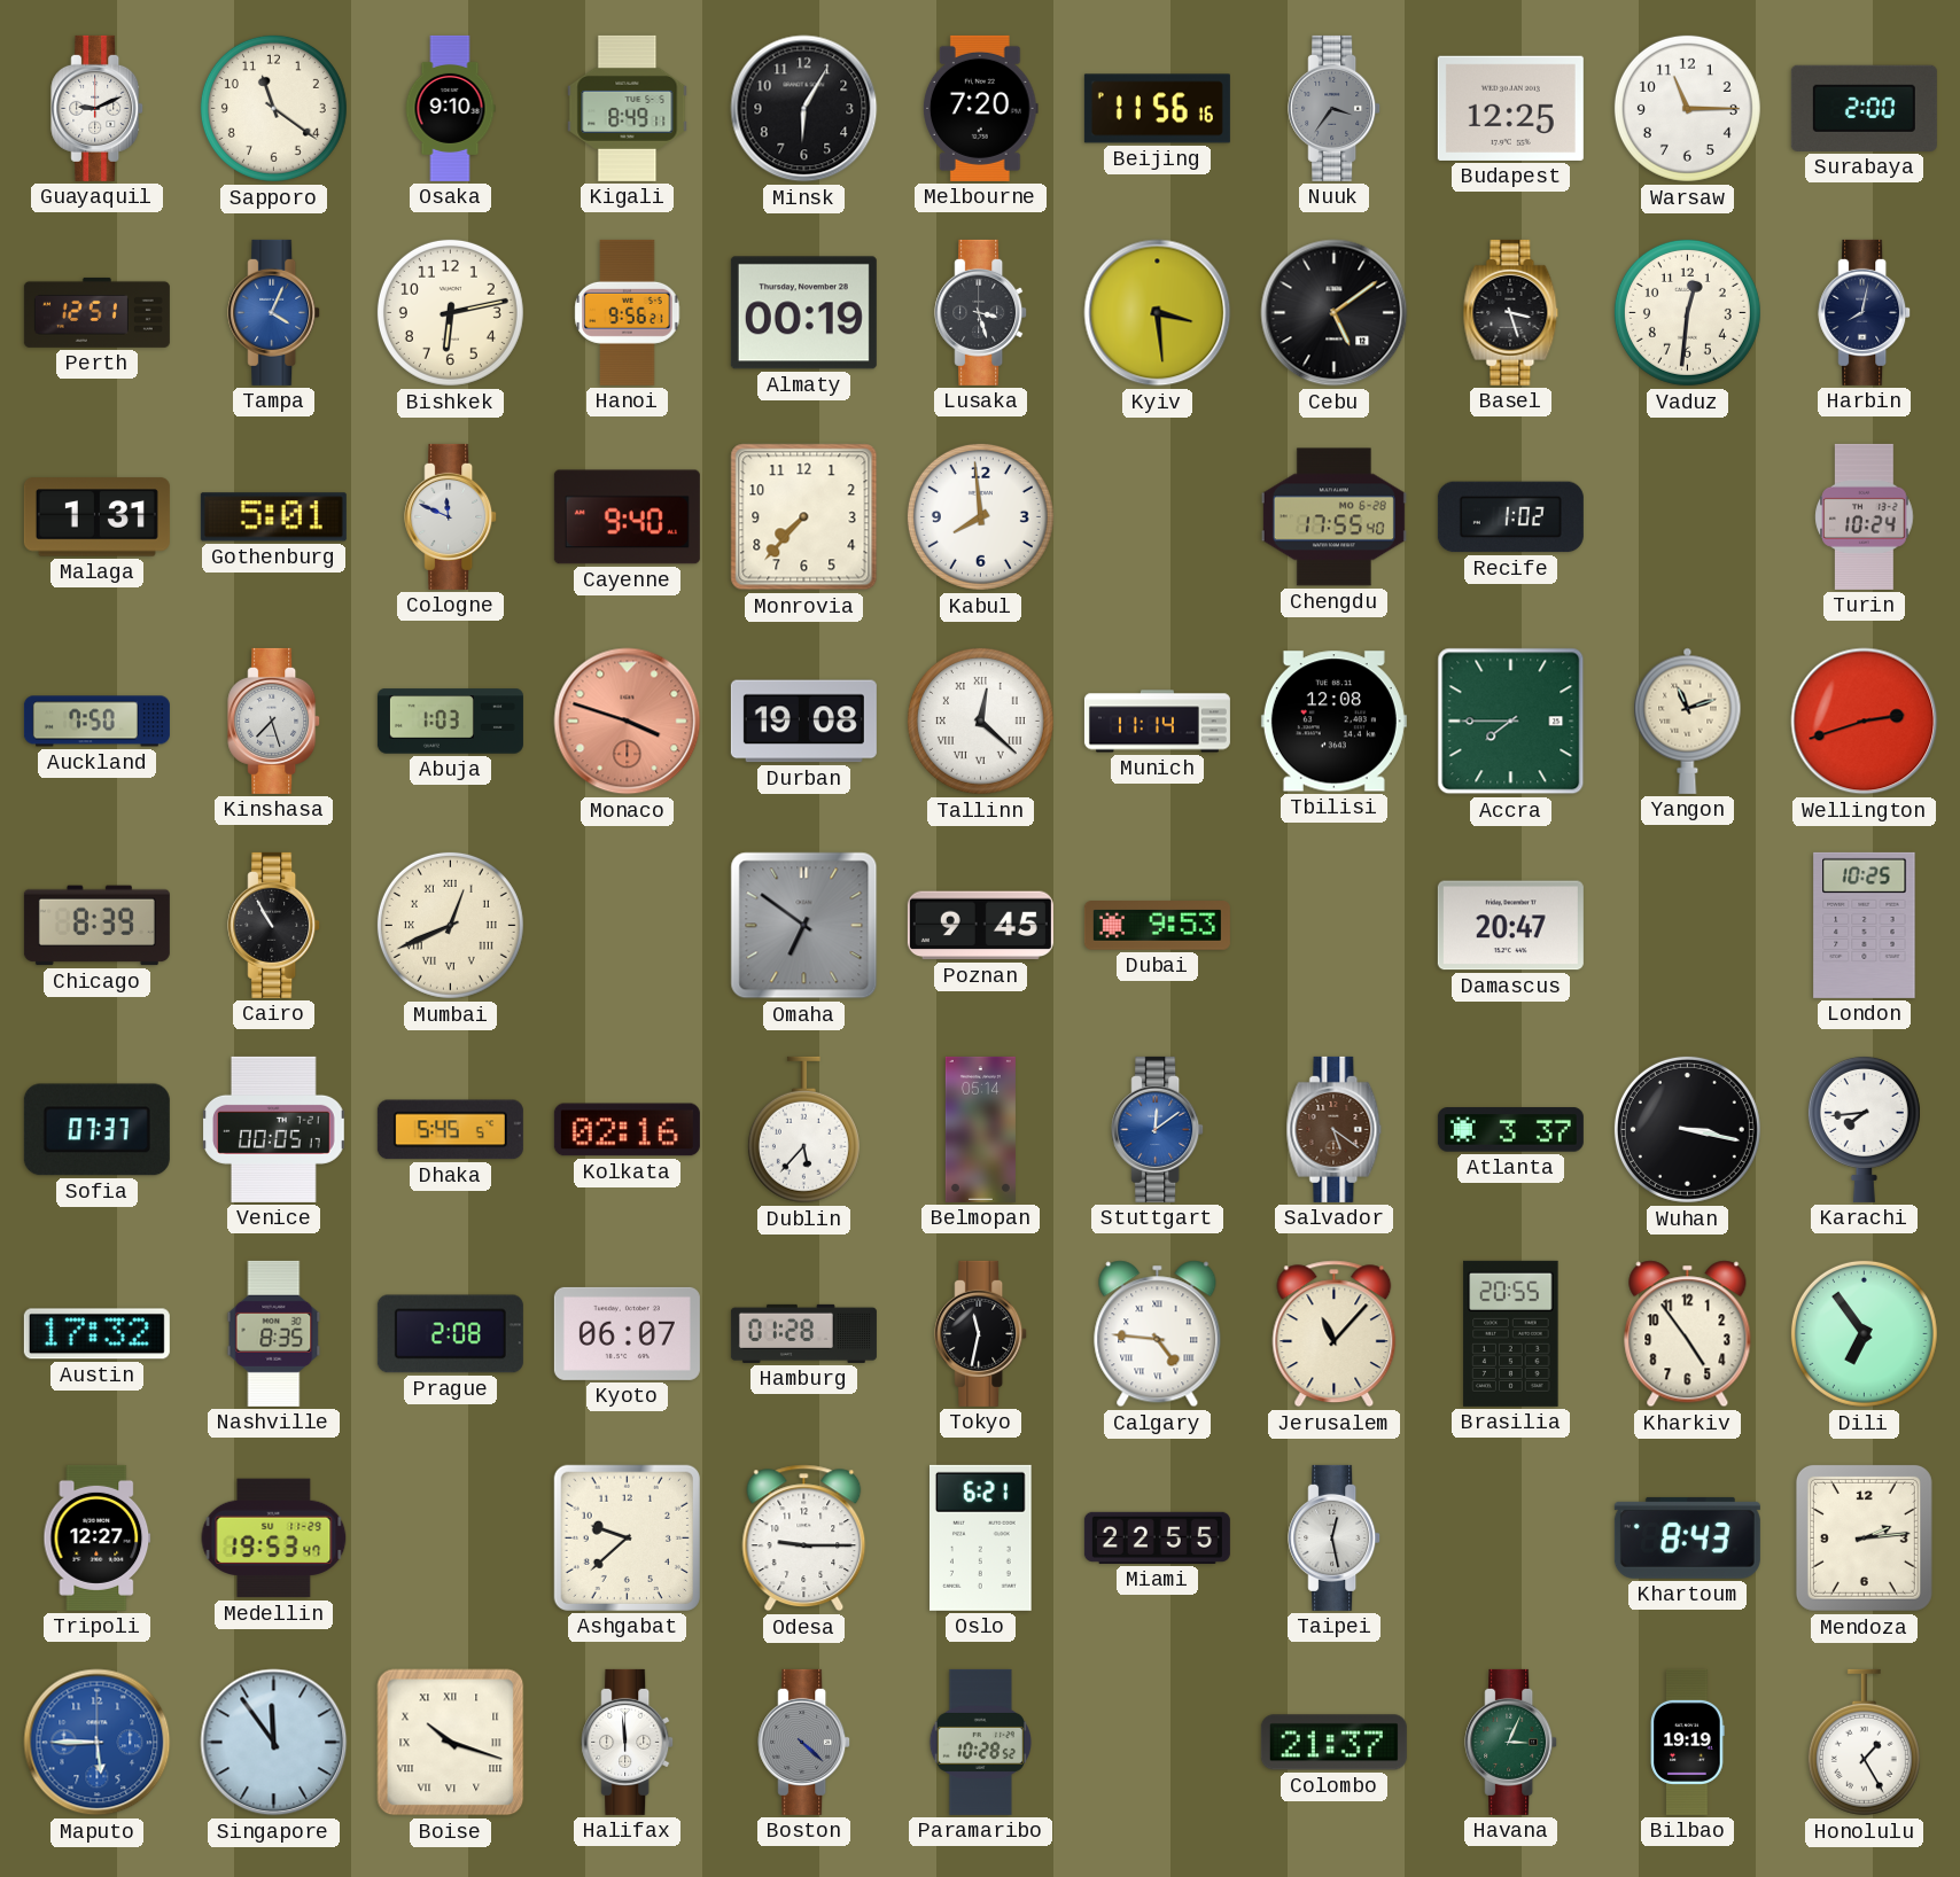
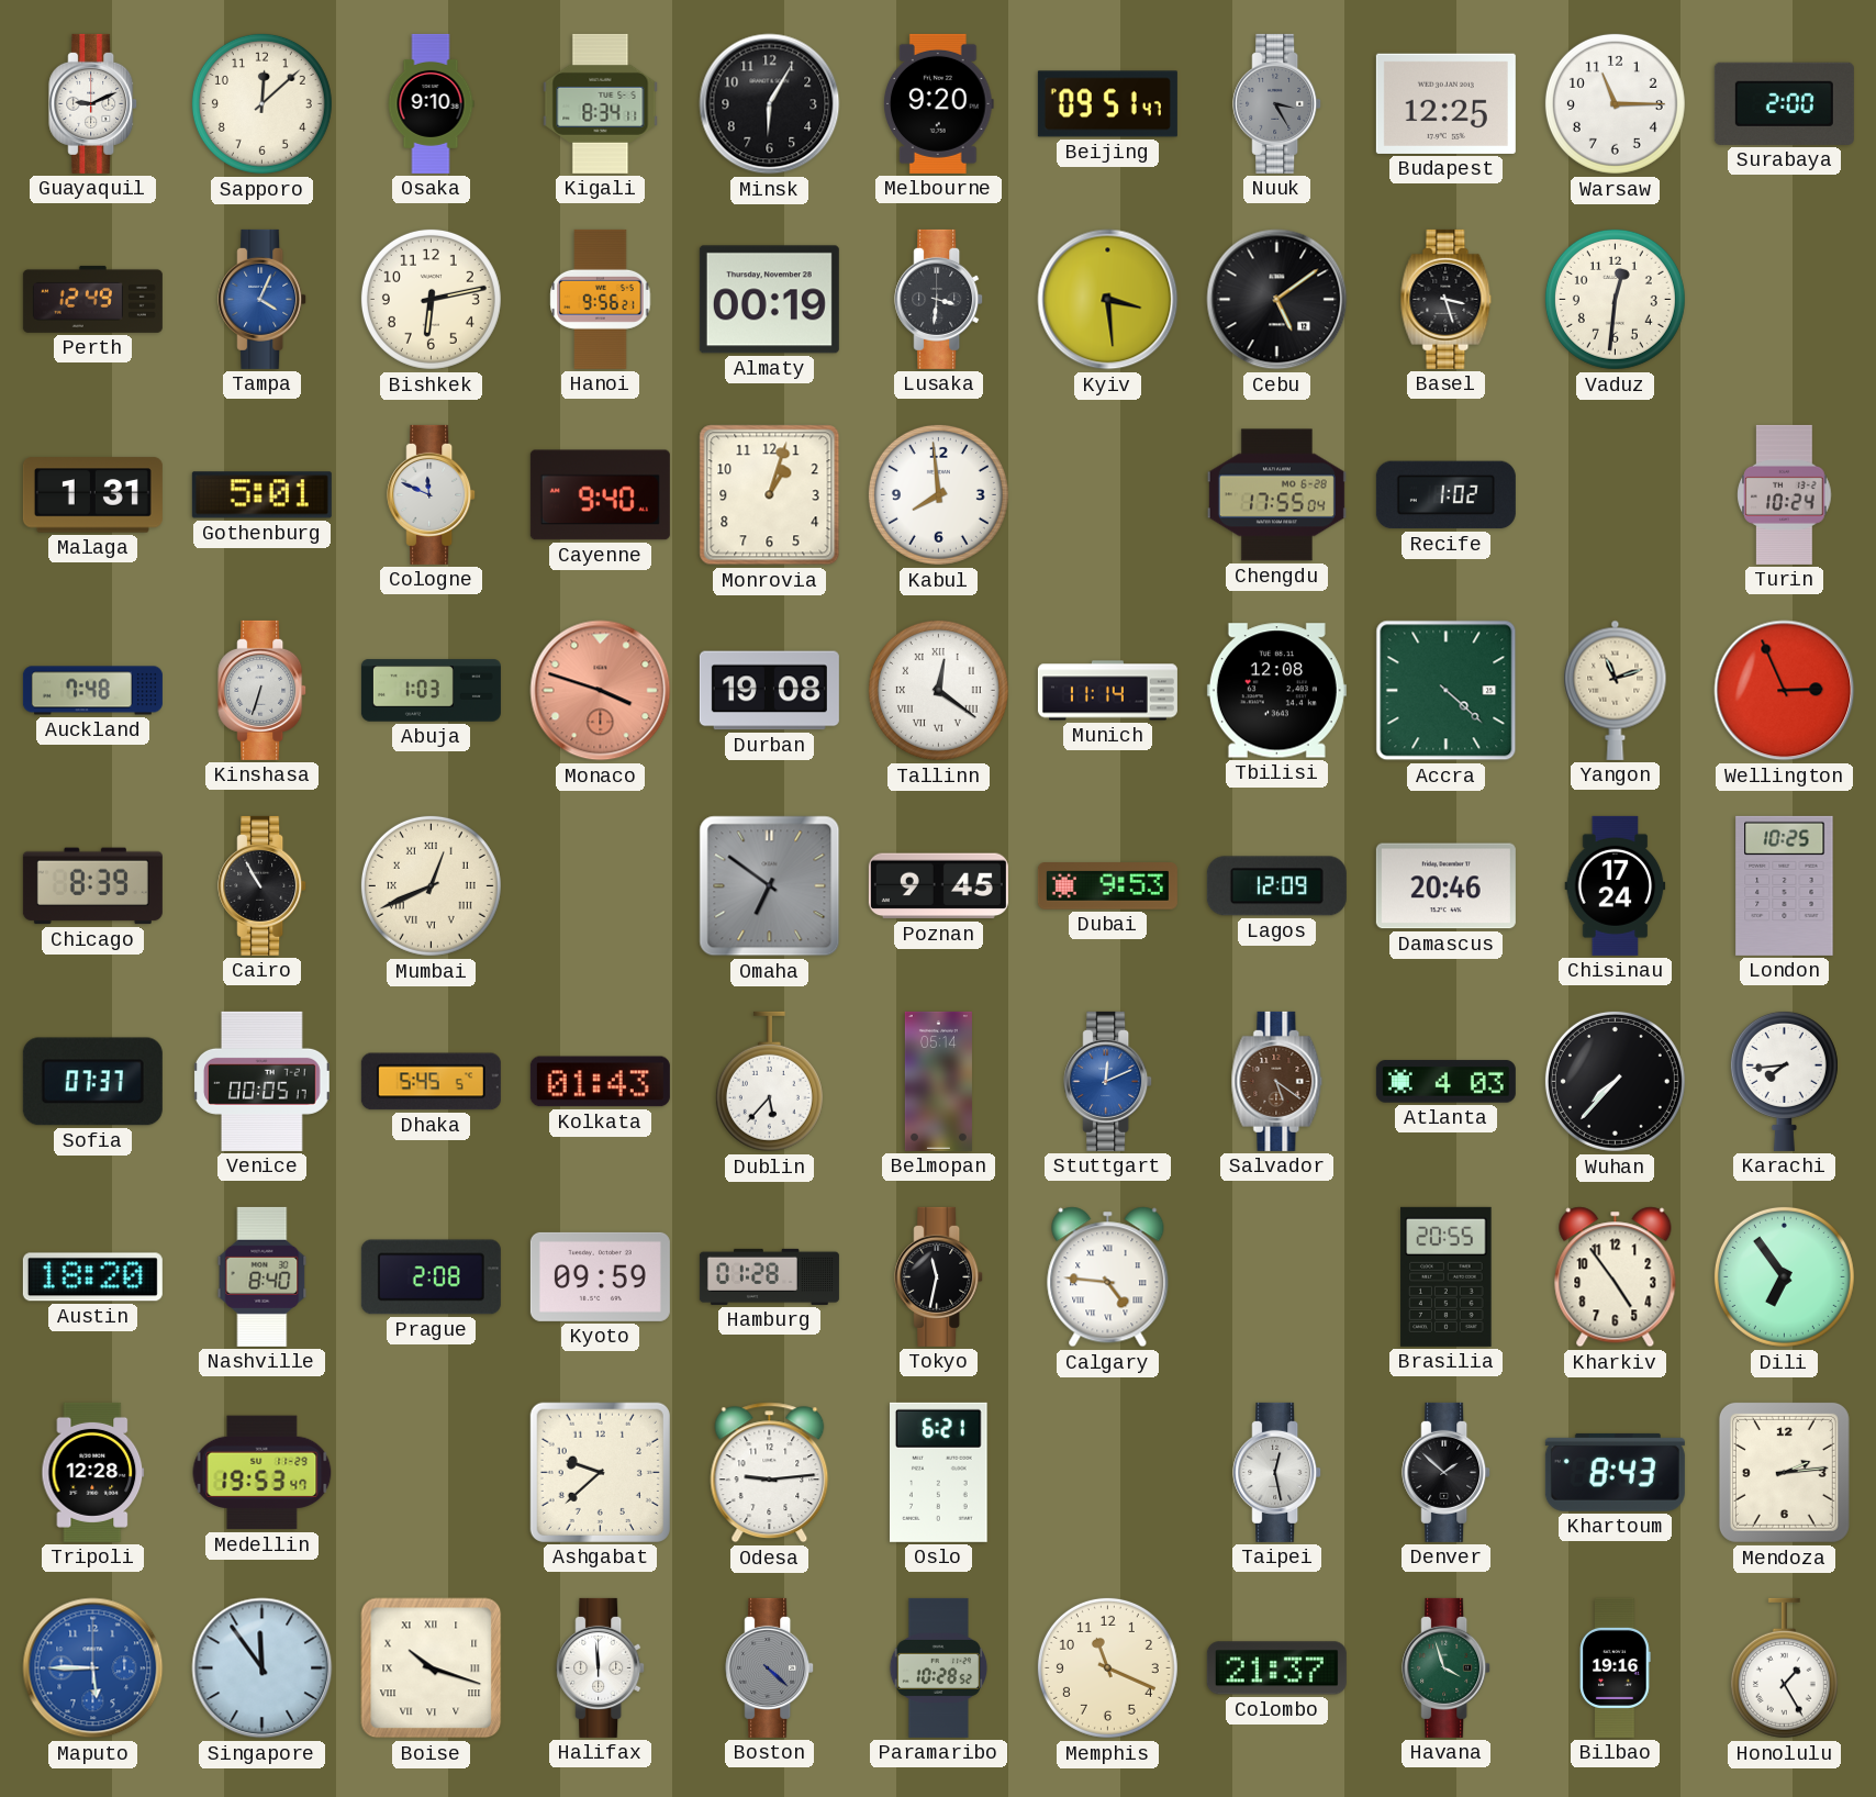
Sapporo: 11:21 -> 12:08 (261, 103)
Kigali: 8:49 -> 8:34 (601, 103)
Melbourne: 7:20 -> 9:20 (938, 103)
Beijing: 11:56 -> 09:51 (1107, 104)
Nuuk: 3:36 -> 3:25 (1277, 103)
Perth: 12:51 -> 12:49 (92, 299)
Lusaka: 3:27 -> 3:31 (939, 299)
Harbin: 8:02 -> none (1865, 312)
Monrovia: 7:37 -> 1:03 (770, 495)
Chengdu: 17:55:40 -> 17:55:04 (1276, 495)
Auckland: 7:50 -> 7:48 (92, 691)
Kinshasa: 7:27 -> 6:33 (263, 690)
Tallinn: 12:22 -> 12:21 (938, 690)
Accra: 7:45 -> 4:22 (1447, 691)
Wellington: 2:42 -> 2:56 (1785, 691)
Lagos: none -> 12:09 (1276, 886)
Damascus: 20:47 -> 20:46 (1445, 886)
Chisinau: none -> 17:24 (1616, 885)
Kolkata: 02:16 -> 01:43 (600, 1082)
Stuttgart: 12:09 -> 12:11 (1108, 1081)
Atlanta: 3:37 -> 4:03 (1445, 1082)
Wuhan: 3:17 -> 7:37 (1615, 1081)
Austin: 17:32 -> 18:20 (92, 1277)
Nashville: 8:35 -> 8:40 (263, 1276)
Kyoto: 06:07 -> 09:59 (600, 1276)
Jerusalem: 11:07 -> none (1335, 1334)
Tripoli: 12:27 -> 12:28 (93, 1472)
Odesa: 9:15 -> 9:14 (770, 1473)
Miami: 22:55 -> none (1157, 1537)
Denver: none -> 1:52 (1447, 1472)
Memphis: none -> 11:19 (1107, 1667)
Havana: 3:04 -> 3:57 (1447, 1667)
Bilbao: 19:19 -> 19:16 (1616, 1667)
